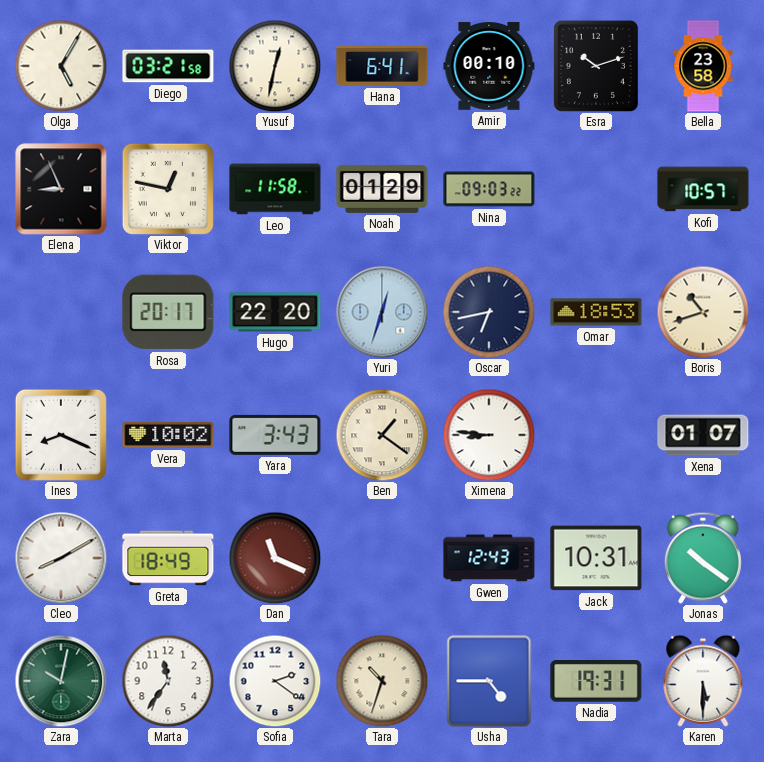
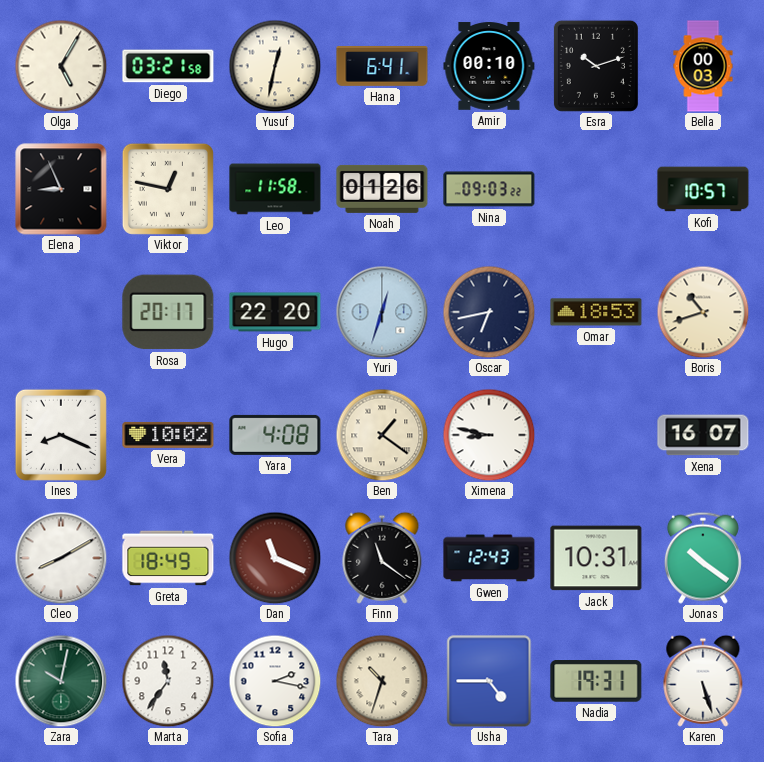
Bella: 23:58 -> 00:03 (703, 66)
Noah: 01:29 -> 01:26 (382, 189)
Yara: 3:43 -> 4:08 (275, 435)
Ximena: 8:46 -> 8:47 (489, 435)
Xena: 01:07 -> 16:07 (703, 435)
Finn: none -> 11:21 (382, 558)
Sofia: 2:21 -> 2:17 (275, 681)
Karen: 5:30 -> 5:27 (703, 681)
